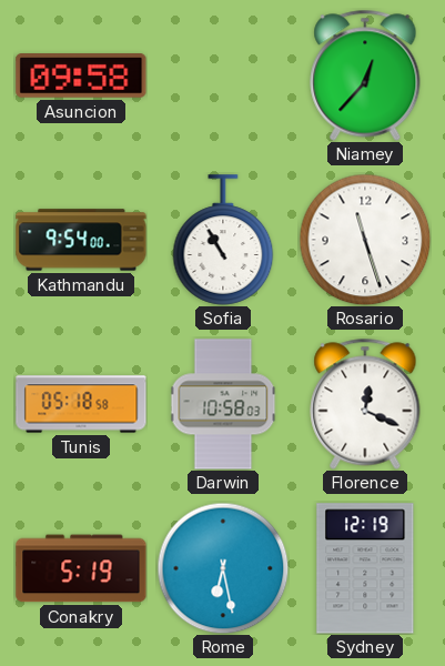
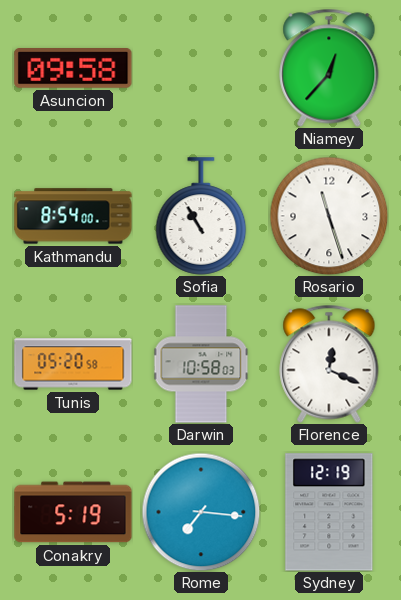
Kathmandu: 9:54 -> 8:54 (73, 216)
Tunis: 05:18 -> 05:20 (73, 364)
Rome: 6:28 -> 7:16 (201, 512)
